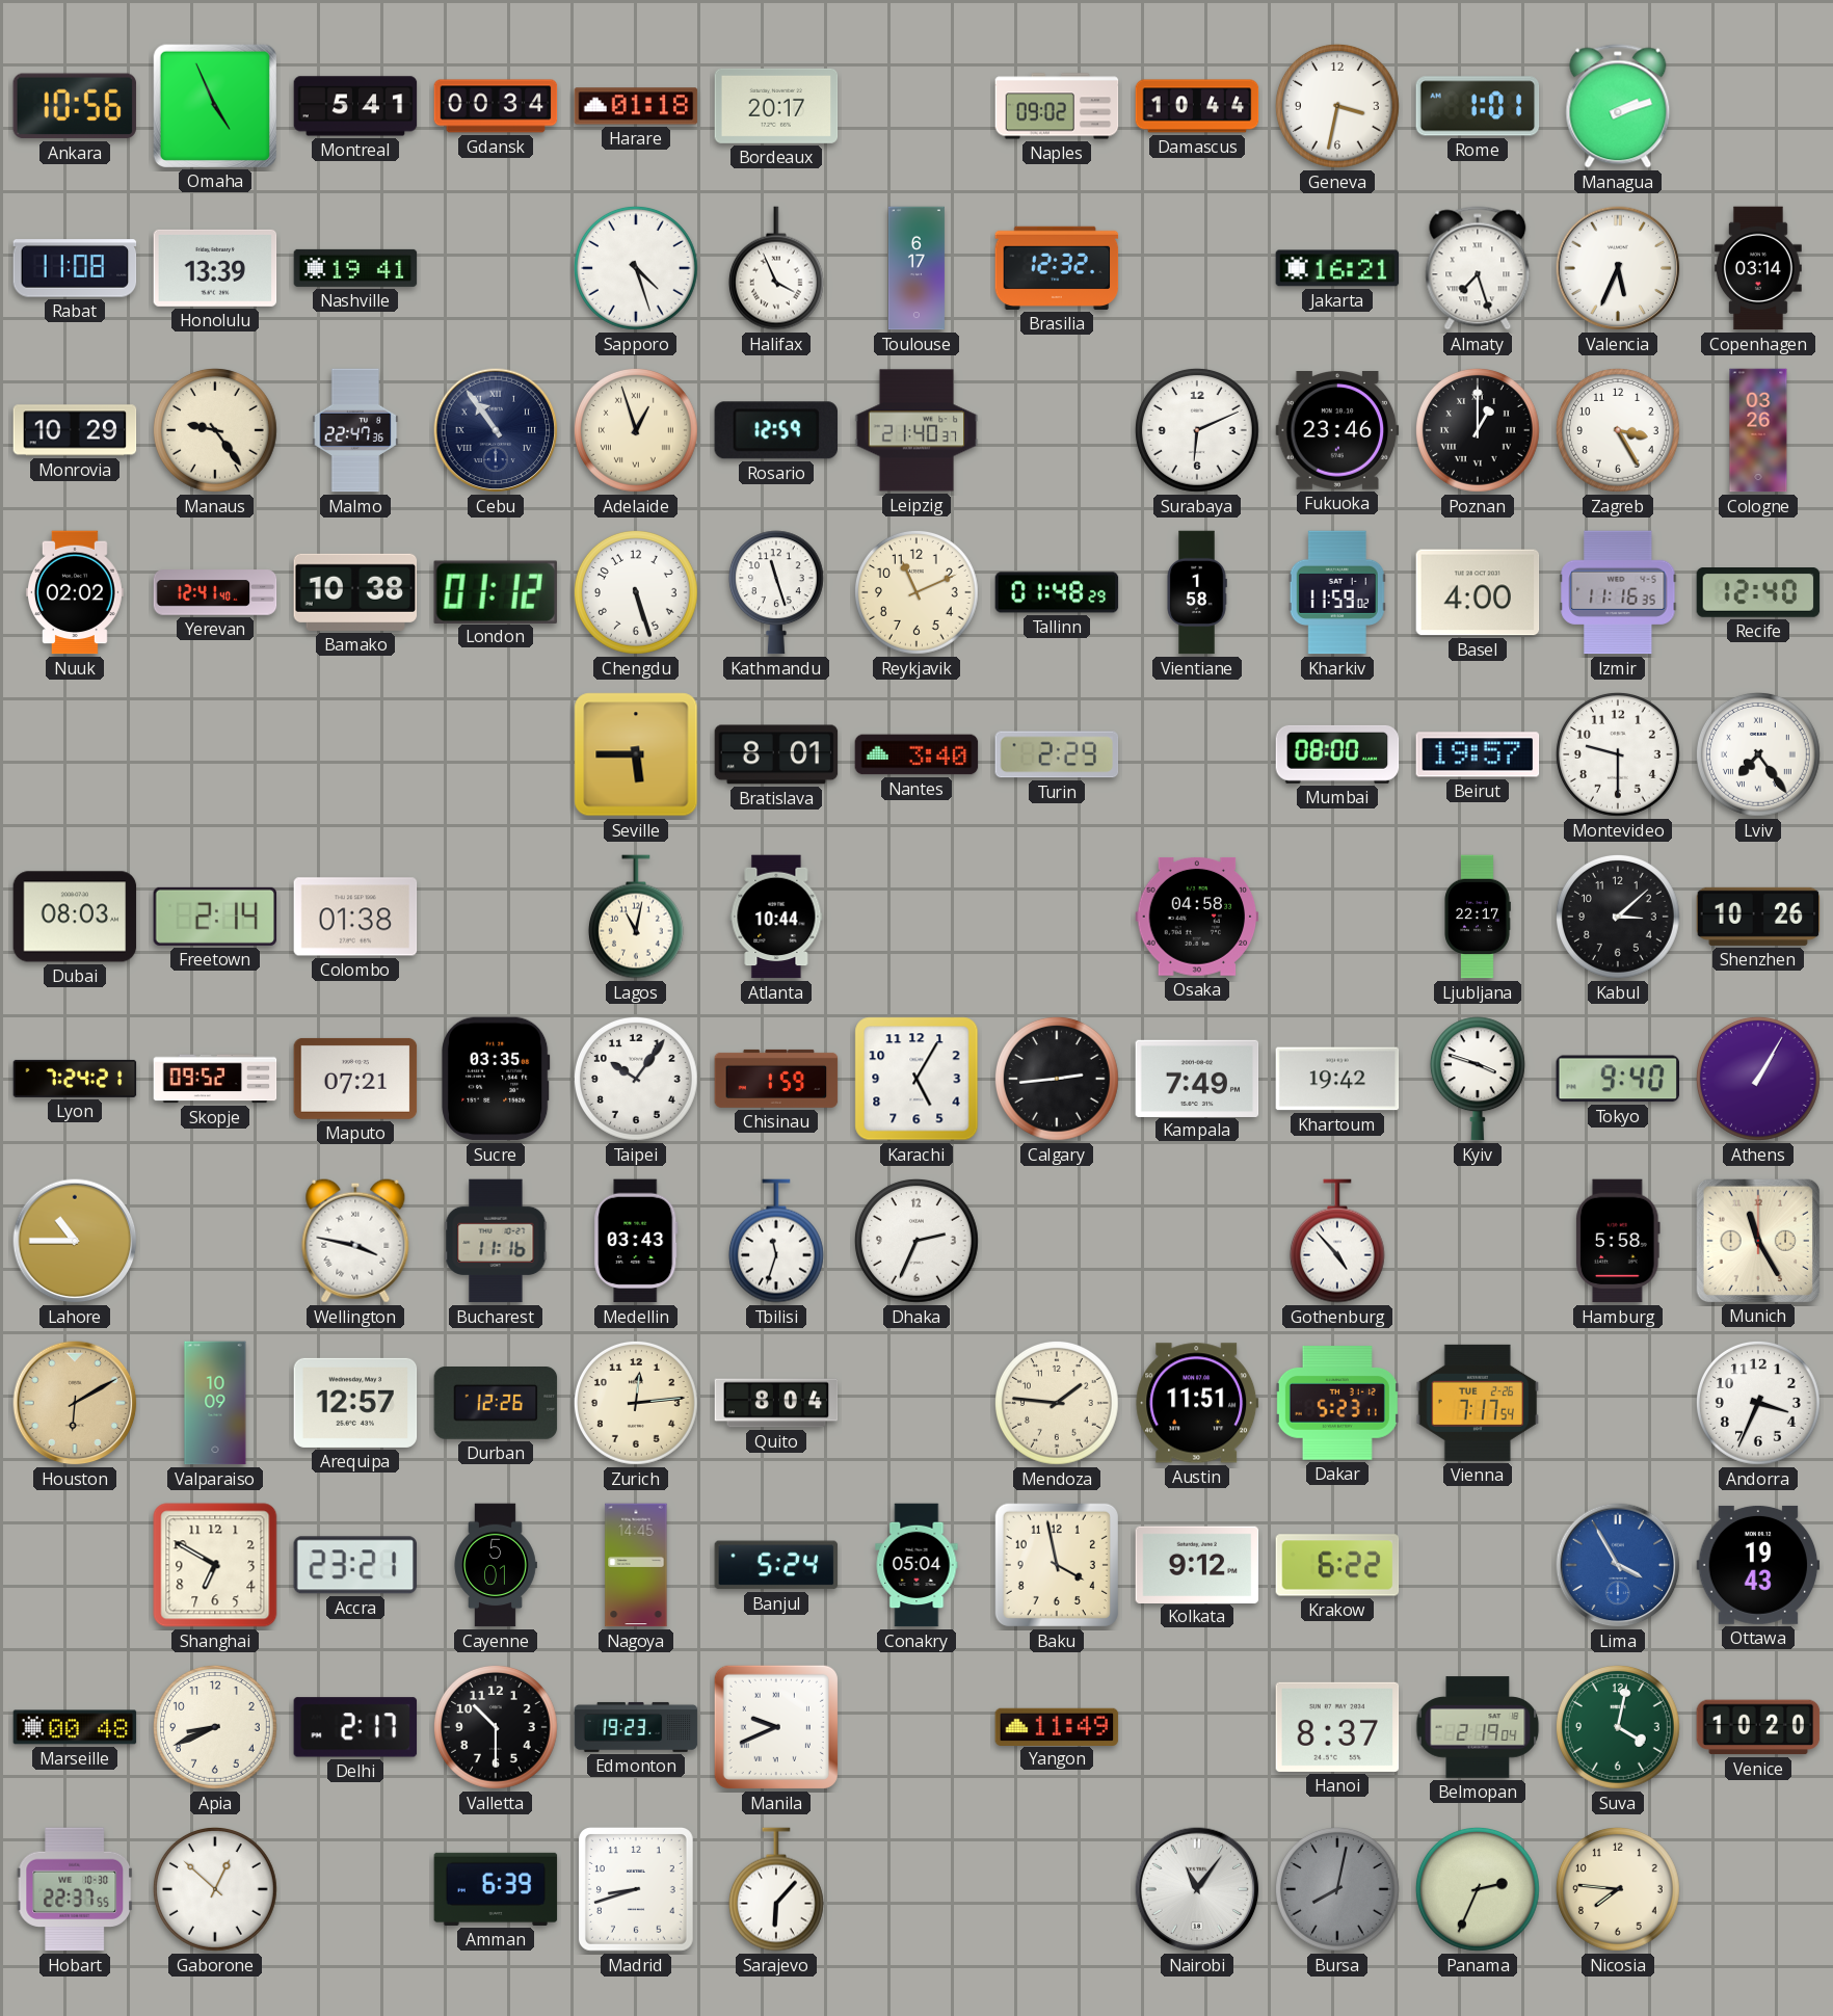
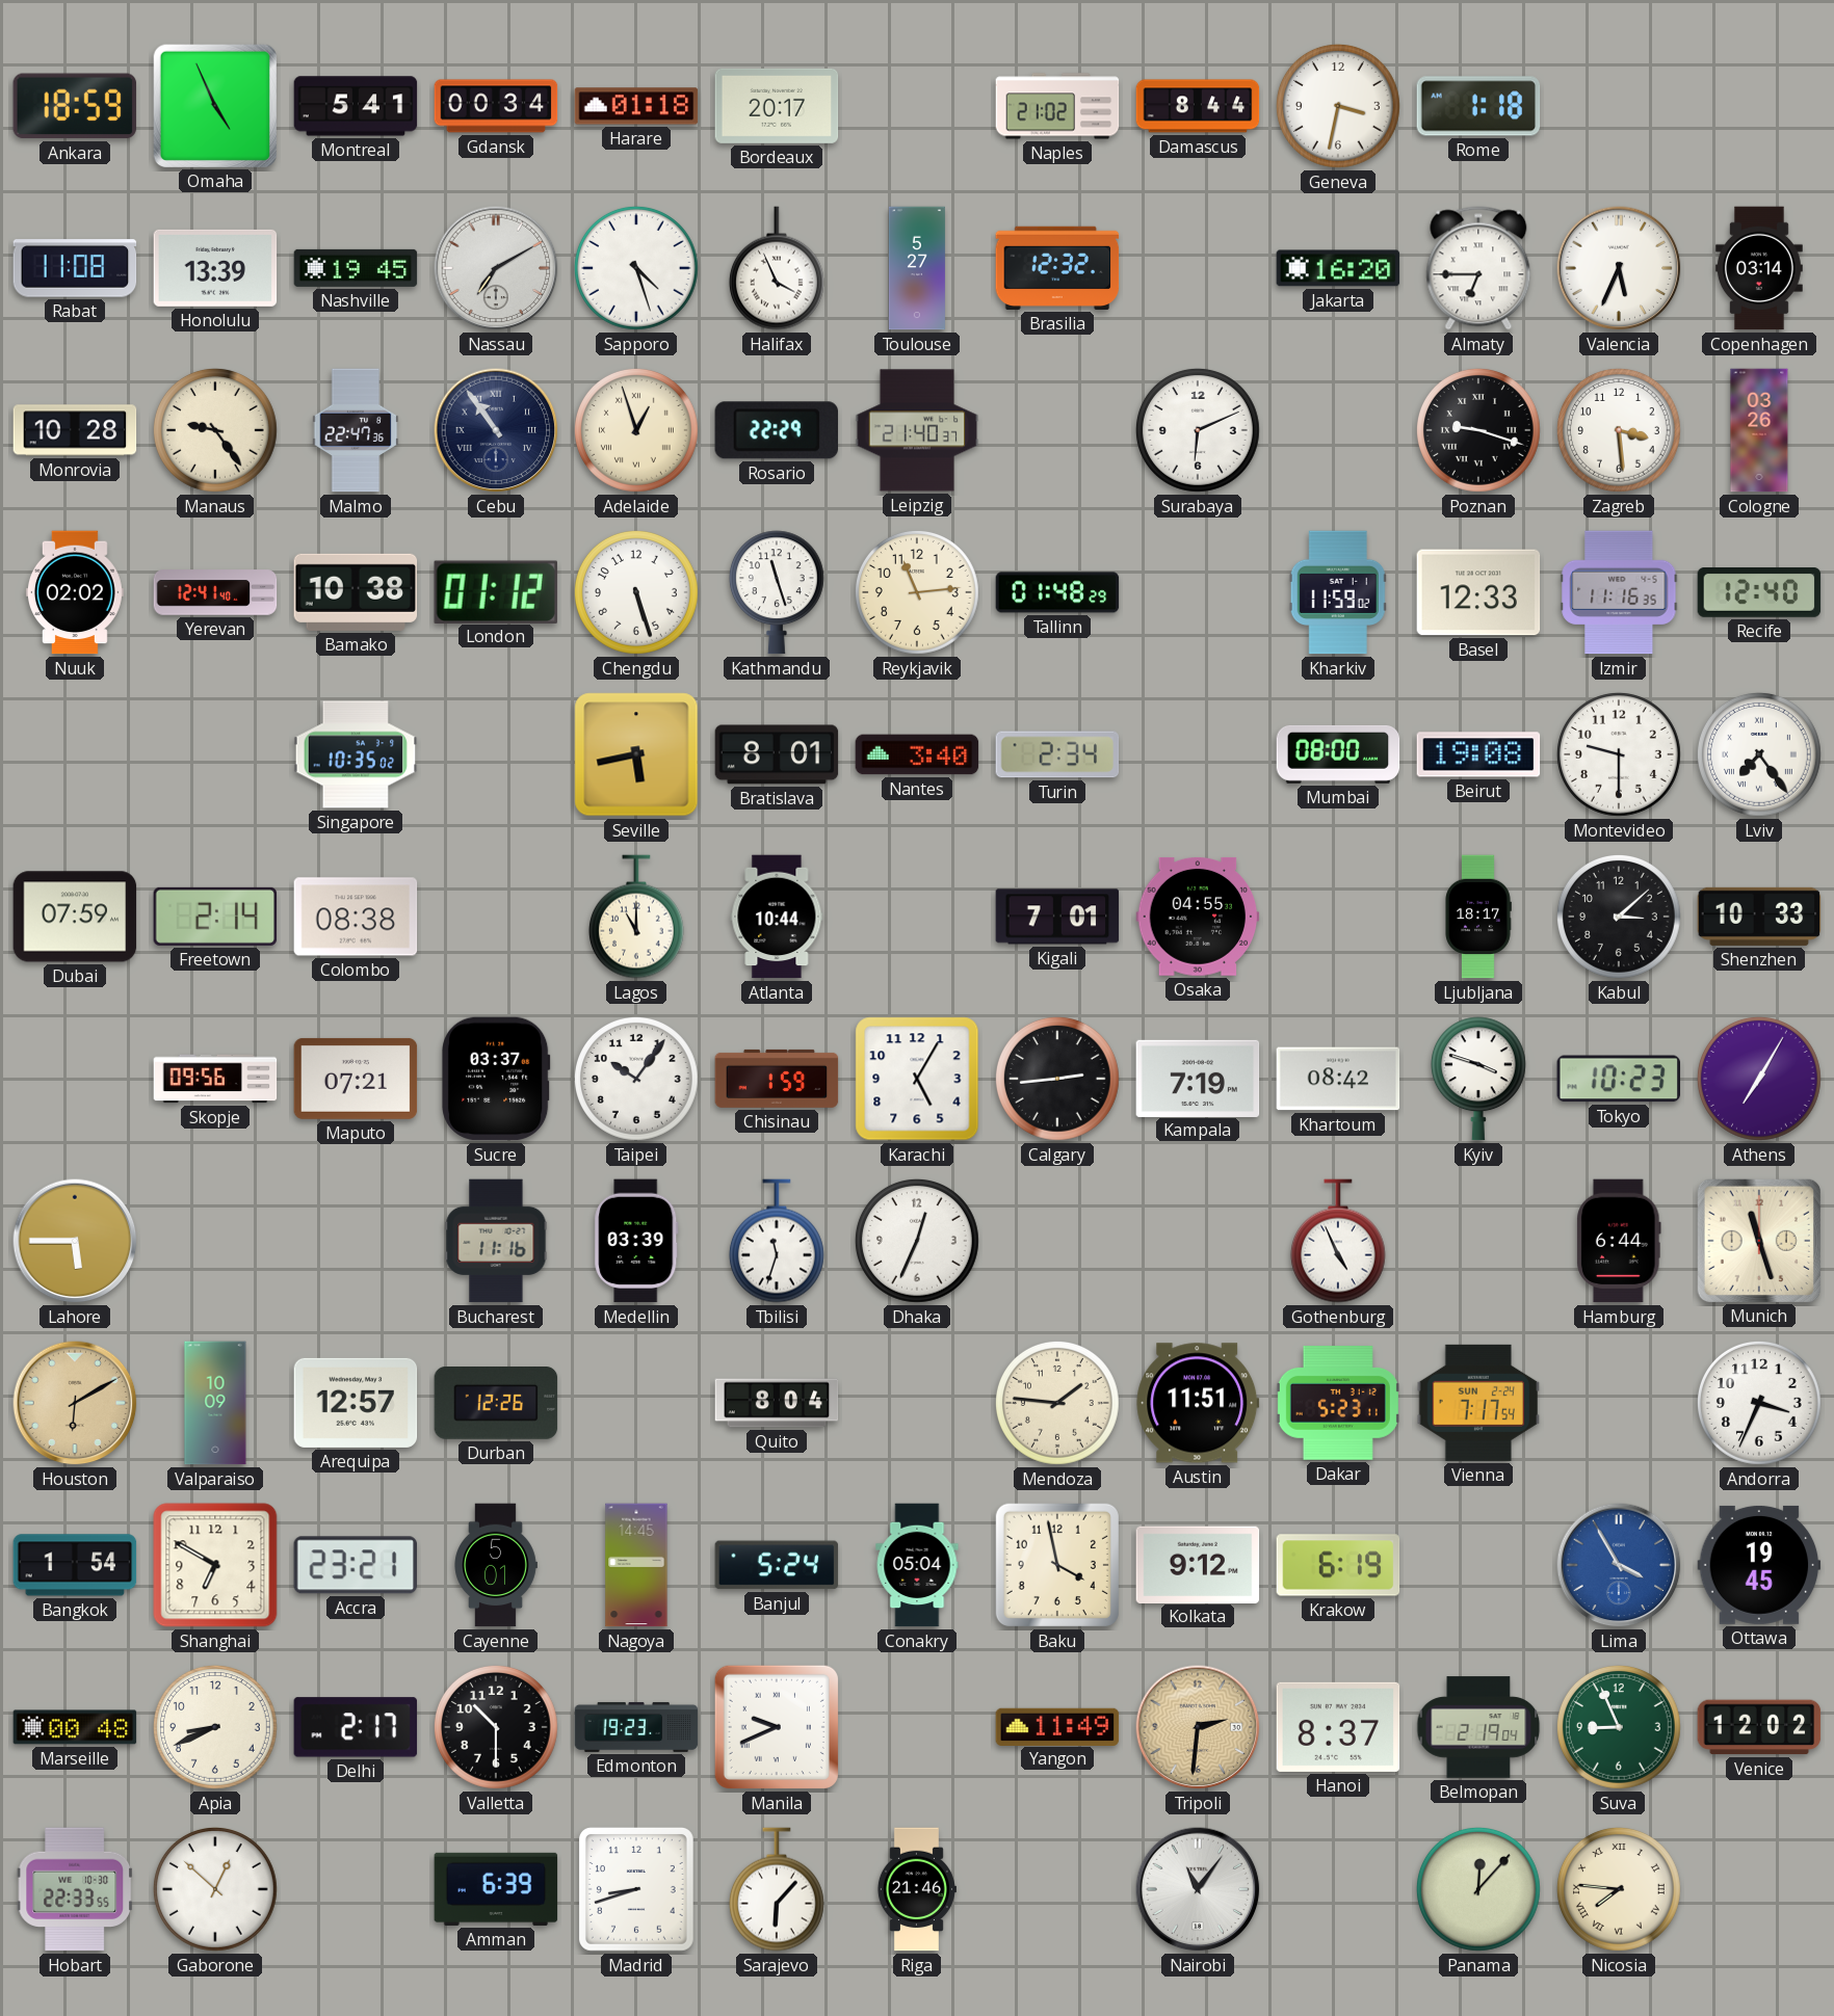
Ankara: 10:56 -> 18:59 (74, 106)
Naples: 09:02 -> 21:02 (1057, 106)
Damascus: 10:44 -> 8:44 (1198, 106)
Rome: 1:01 -> 1:18 (1478, 106)
Managua: 2:12 -> none (1618, 106)
Nashville: 19:41 -> 19:45 (356, 268)
Nassau: none -> 7:10 (496, 268)
Toulouse: 6:17 -> 5:27 (917, 268)
Jakarta: 16:21 -> 16:20 (1338, 268)
Almaty: 7:27 -> 6:45 (1478, 268)
Monrovia: 10:29 -> 10:28 (75, 430)
Rosario: 12:59 -> 22:29 (776, 430)
Fukuoka: 23:46 -> none (1337, 431)
Poznan: 1:00 -> 9:18 (1479, 431)
Zagreb: 3:25 -> 3:29 (1620, 431)
Reykjavik: 11:11 -> 11:14 (918, 593)
Vientiane: 1:58 -> none (1197, 592)
Basel: 4:00 -> 12:33 (1478, 592)
Singapore: none -> 10:35 (356, 754)
Seville: 5:45 -> 5:43 (636, 754)
Turin: 2:29 -> 2:34 (1057, 754)
Beirut: 19:57 -> 19:08 (1478, 754)
Dubai: 08:03 -> 07:59 (75, 917)
Colombo: 01:38 -> 08:38 (356, 917)
Lagos: 11:02 -> 11:00 (636, 917)
Kigali: none -> 7:01 (1057, 917)
Osaka: 04:58 -> 04:55 (1198, 917)
Ljubljana: 22:17 -> 18:17 (1478, 917)
Shenzhen: 10:26 -> 10:33 (1759, 917)
Lyon: 7:24 -> none (75, 1079)
Skopje: 09:52 -> 09:56 (215, 1079)
Sucre: 03:35 -> 03:37 (497, 1079)
Kampala: 7:49 -> 7:19 (1198, 1078)
Khartoum: 19:42 -> 08:42 (1338, 1079)
Tokyo: 9:40 -> 10:23 (1618, 1079)
Athens: 1:05 -> 7:05 (1760, 1080)
Lahore: 10:45 -> 5:45 (75, 1241)
Wellington: 3:47 -> none (355, 1241)
Medellin: 03:43 -> 03:39 (636, 1241)
Dhaka: 2:34 -> 12:34 (918, 1242)
Gothenburg: 4:53 -> 4:56 (1338, 1241)
Hamburg: 5:58 -> 6:44 (1620, 1241)
Munich: 11:25 -> 11:27 (1758, 1240)
Zurich: 12:14 -> none (637, 1404)
Vienna date: TUE 2-26 -> SUN 2-24 (1478, 1403)
Bangkok: none -> 1:54 (75, 1565)
Krakow: 6:22 -> 6:19 (1338, 1565)
Ottawa: 19:43 -> 19:45 (1759, 1565)
Tripoli: none -> 2:31 (1198, 1727)
Suva: 4:02 -> 8:56 (1620, 1728)
Venice: 10:20 -> 12:02 (1759, 1727)
Hobart: 22:37 -> 22:33 (75, 1889)
Riga: none -> 21:46 (916, 1889)
Bursa: 8:02 -> none (1338, 1890)
Panama: 2:34 -> 12:07 (1479, 1890)
Nicosia numerals: Arabic -> Roman (1620, 1890)
